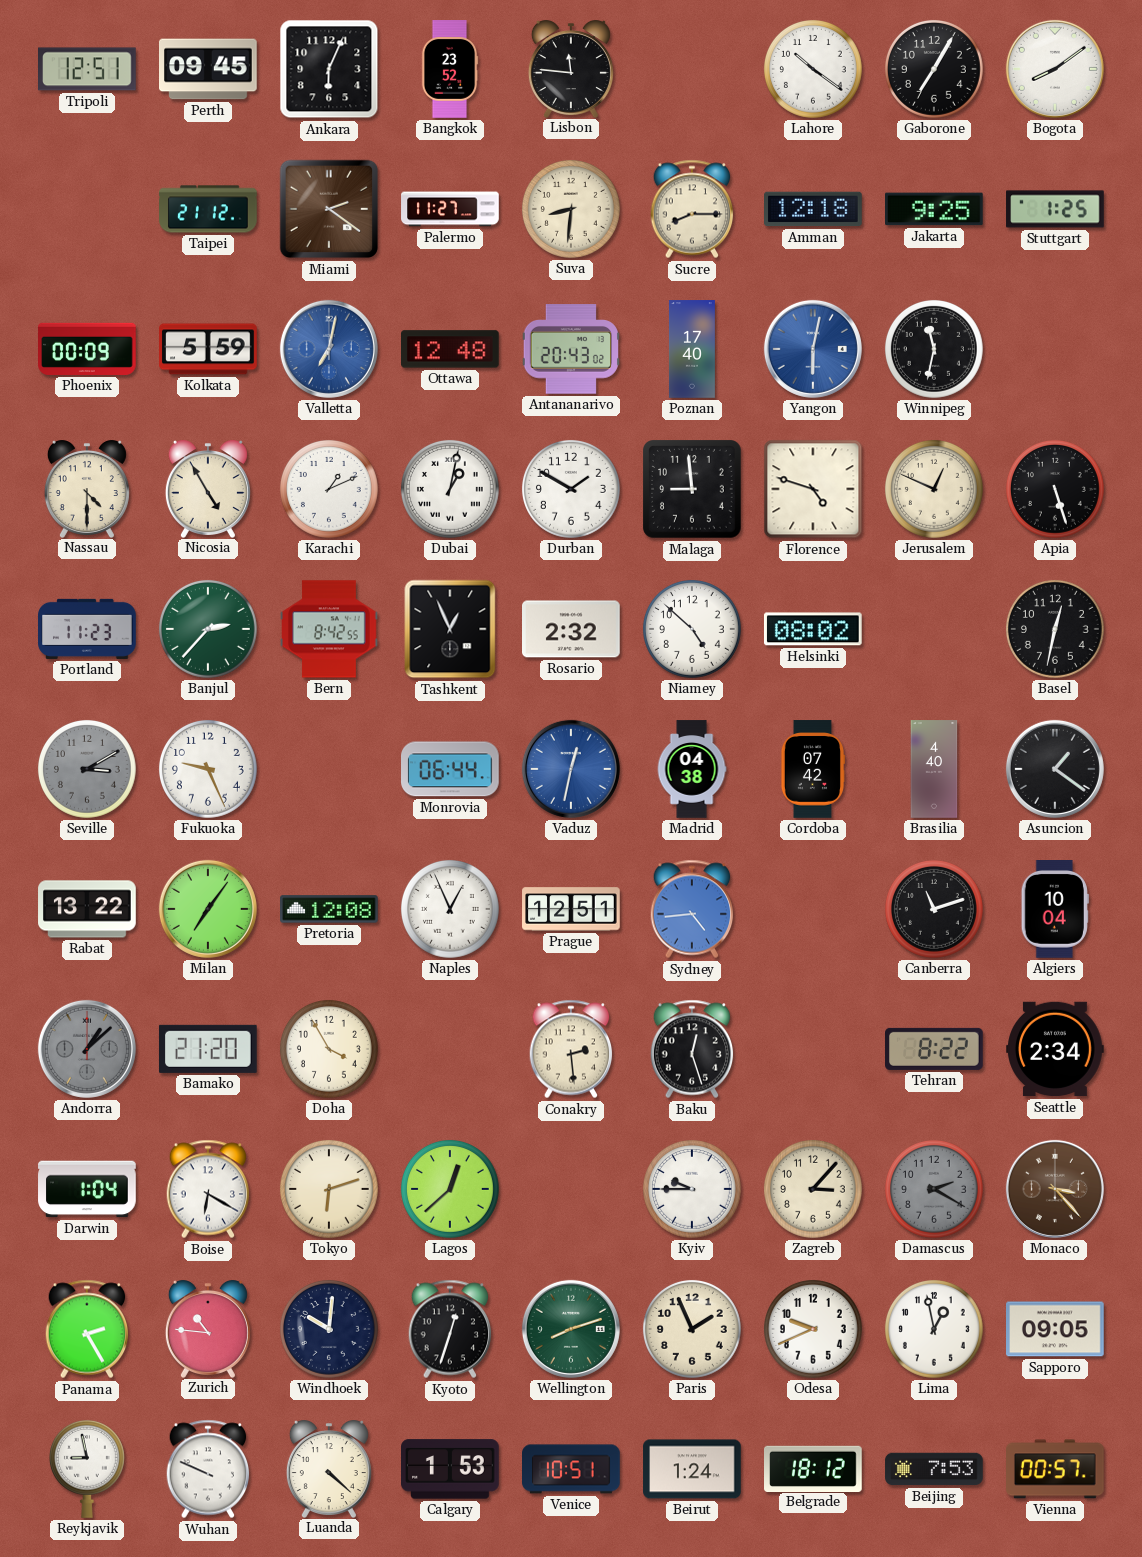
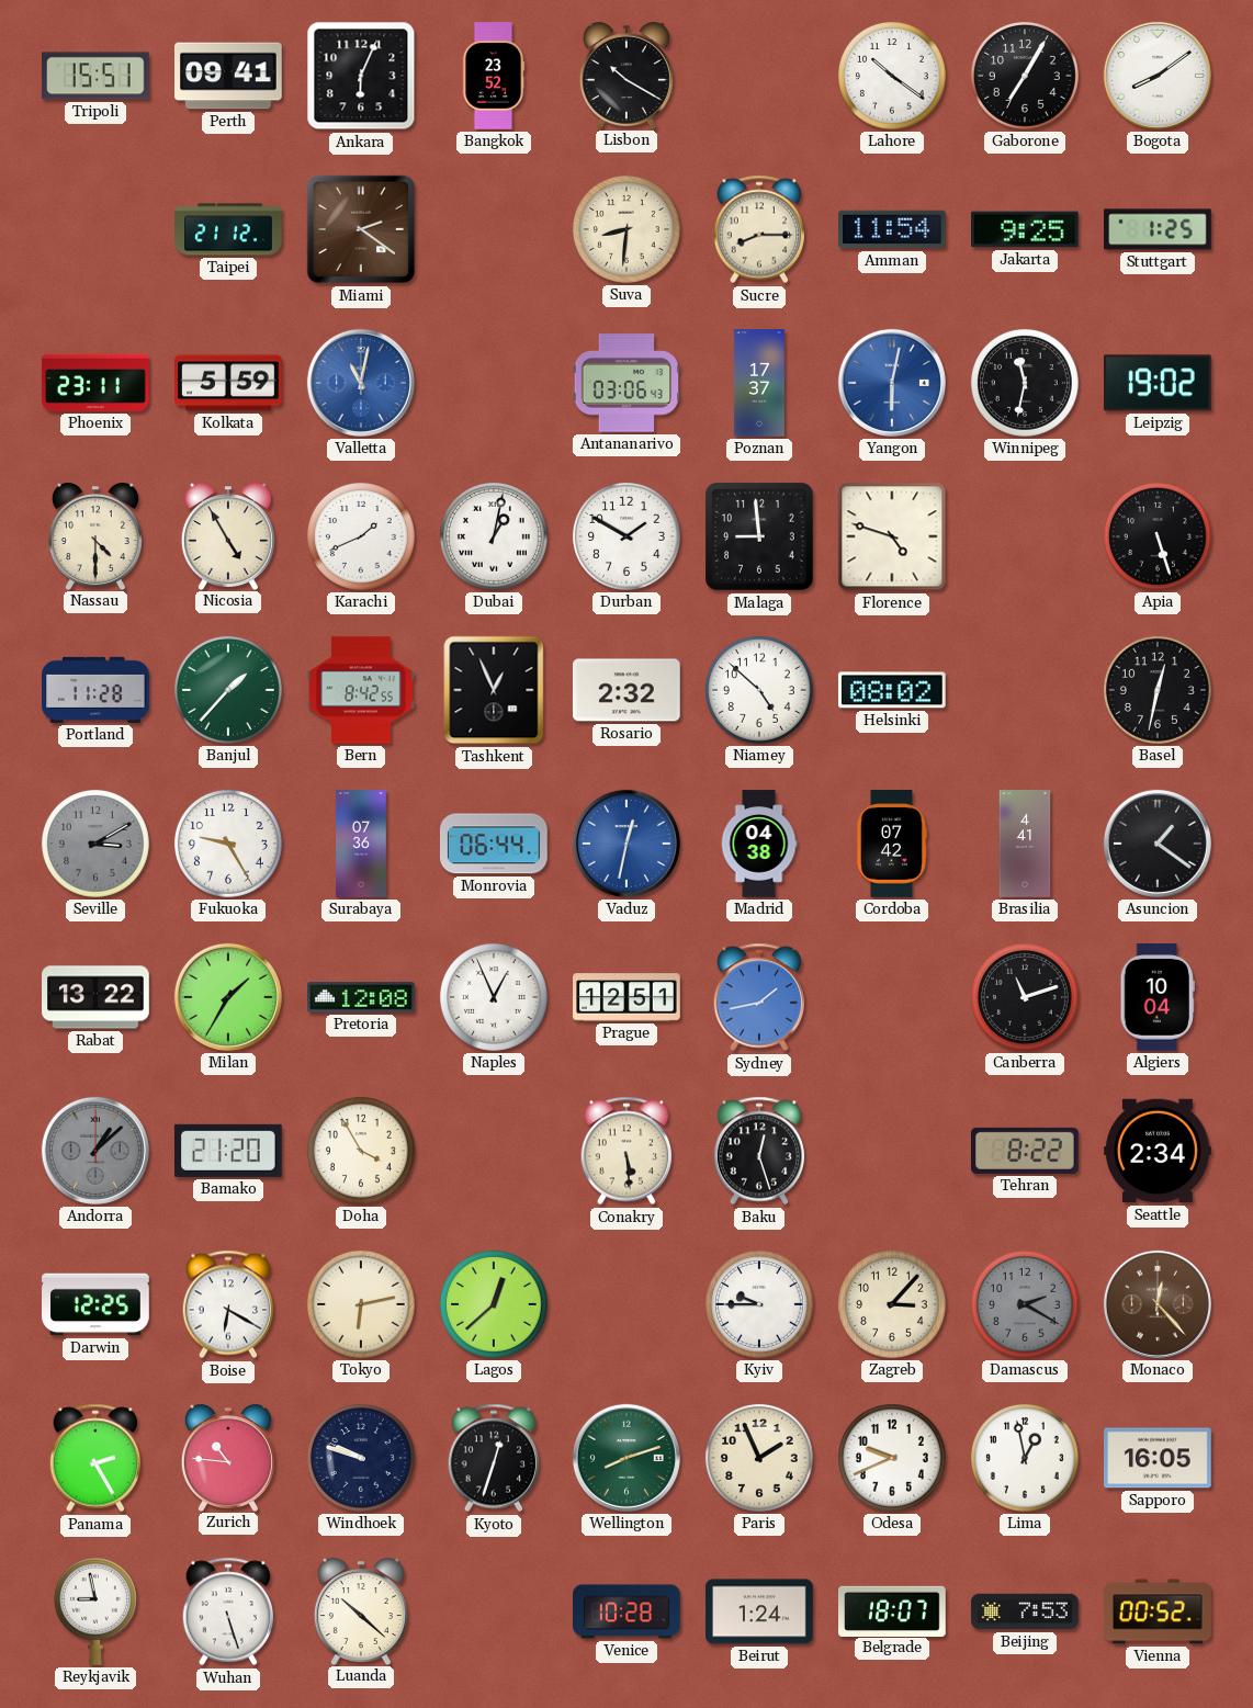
Tripoli: 12:51 -> 15:51 (97, 76)
Perth: 09:45 -> 09:41 (229, 76)
Lisbon: 11:46 -> 10:20 (626, 76)
Palermo: 11:27 -> none (450, 209)
Amman: 12:18 -> 11:54 (893, 229)
Phoenix: 00:09 -> 23:11 (97, 383)
Valletta: 7:02 -> 11:02 (361, 383)
Ottawa: 12:48 -> none (451, 349)
Antananarivo: 20:43 -> 03:06 (625, 383)
Poznan: 17:40 -> 17:37 (759, 383)
Leipzig: none -> 19:02 (1158, 383)
Karachi: 1:11 -> 1:41 (361, 536)
Jerusalem: 12:49 -> none (934, 489)
Portland: 11:23 -> 11:28 (95, 690)
Banjul: 2:37 -> 1:37 (228, 690)
Fukuoka: 9:26 -> 9:25 (228, 844)
Surabaya: none -> 07:36 (361, 844)
Brasilia: 4:40 -> 4:41 (1025, 844)
Milan: 7:06 -> 1:35 (228, 997)
Sydney: 4:44 -> 1:43 (759, 997)
Conakry: 2:29 -> 5:29 (626, 1151)
Darwin: 1:04 -> 12:25 (95, 1304)
Tokyo: 6:12 -> 6:13 (361, 1304)
Monaco: 3:23 -> 12:23 (1158, 1304)
Windhoek: 10:01 -> 9:48 (361, 1458)
Sapporo: 09:05 -> 16:05 (1159, 1458)
Wuhan: 9:49 -> 5:27 (228, 1611)
Luanda: 4:22 -> 10:22 (361, 1611)
Calgary: 1:53 -> none (451, 1469)
Venice: 10:51 -> 10:28 (626, 1611)
Belgrade: 18:12 -> 18:07 (893, 1610)
Vienna: 00:57 -> 00:52 (1159, 1611)
